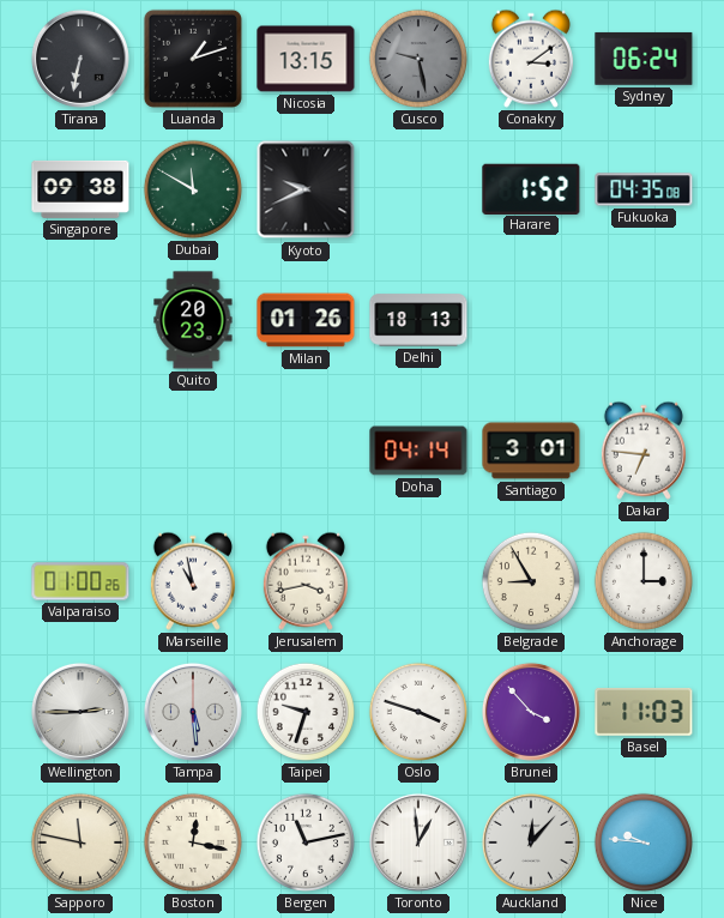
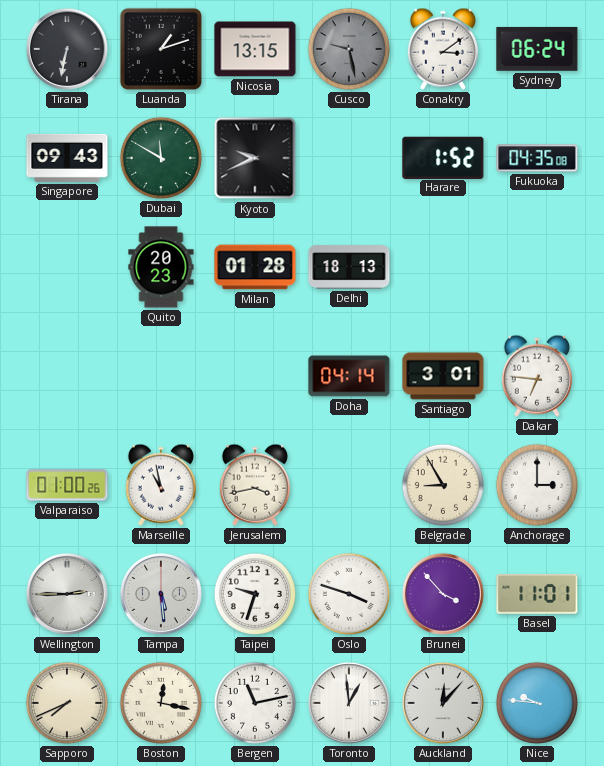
Singapore: 09:38 -> 09:43 (67, 158)
Milan: 01:26 -> 01:28 (255, 267)
Basel: 11:03 -> 11:01 (537, 595)
Sapporo: 11:47 -> 7:41 (67, 703)
